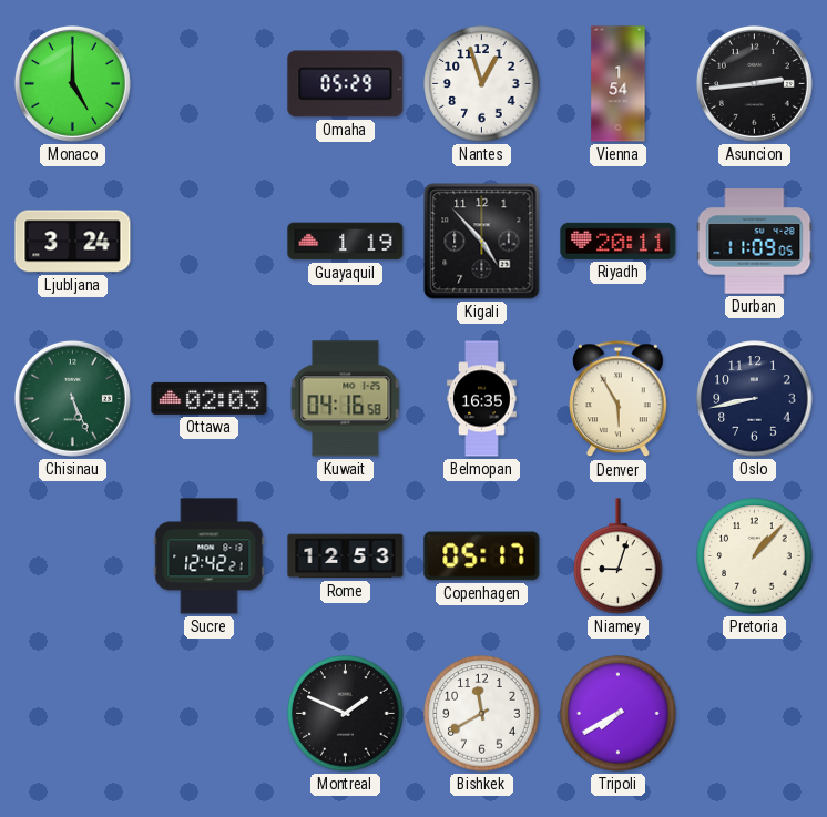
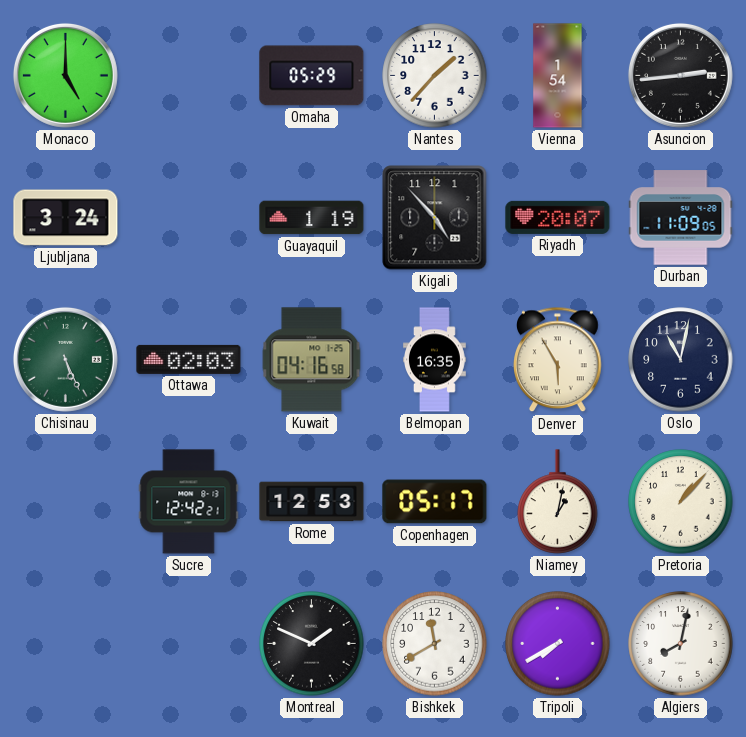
Nantes: 12:57 -> 1:37 (435, 76)
Riyadh: 20:11 -> 20:07 (558, 217)
Oslo: 8:43 -> 11:02 (681, 360)
Niamey: 9:03 -> 1:02 (558, 502)
Algiers: none -> 8:02 (681, 644)
